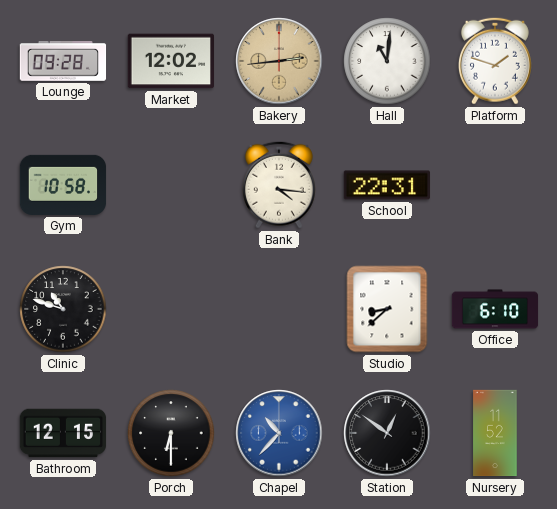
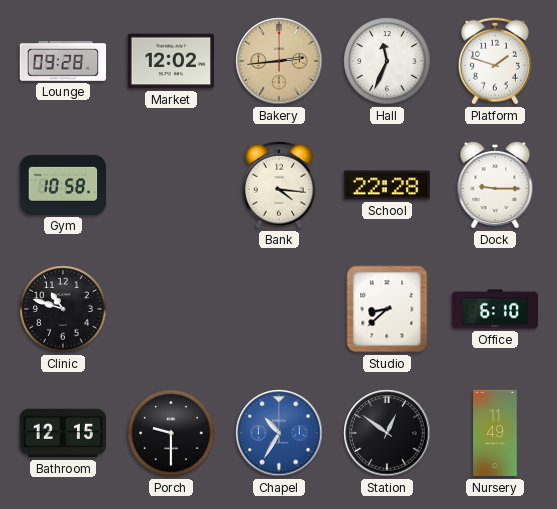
Hall: 11:01 -> 11:34 (387, 61)
School: 22:31 -> 22:28 (386, 185)
Dock: none -> 9:15 (495, 186)
Porch: 6:30 -> 9:30 (171, 433)
Chapel: 10:37 -> 10:35 (279, 433)
Nursery: 11:52 -> 11:49 (495, 433)
